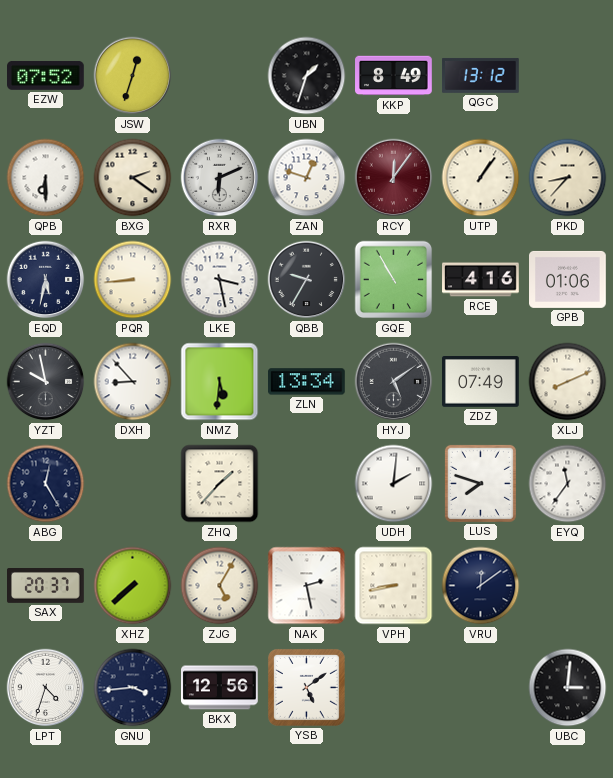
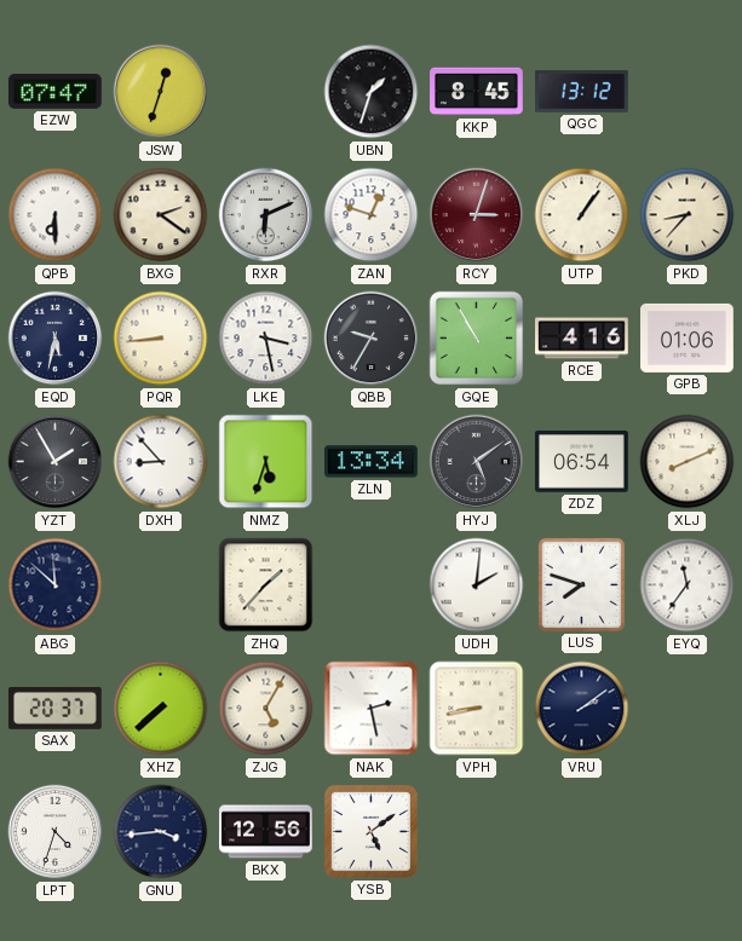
EZW: 07:52 -> 07:47 (56, 92)
KKP: 8:49 -> 8:45 (477, 92)
RCY: 12:06 -> 3:03 (477, 215)
YZT: 9:58 -> 1:55 (56, 462)
NMZ: 5:31 -> 5:33 (266, 462)
ZDZ: 07:49 -> 06:54 (582, 462)
ABG: 12:25 -> 11:52 (56, 585)
VRU: 12:09 -> 2:09 (582, 709)
UBC: 3:01 -> none (568, 688)
